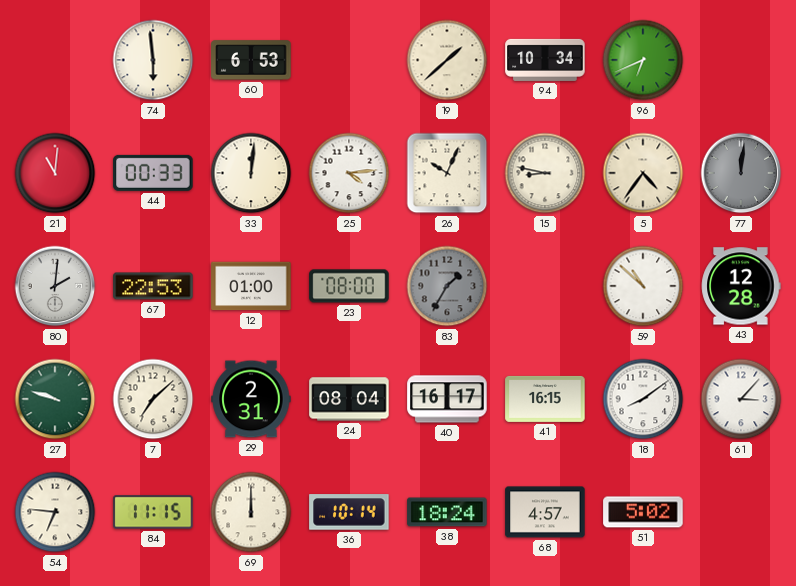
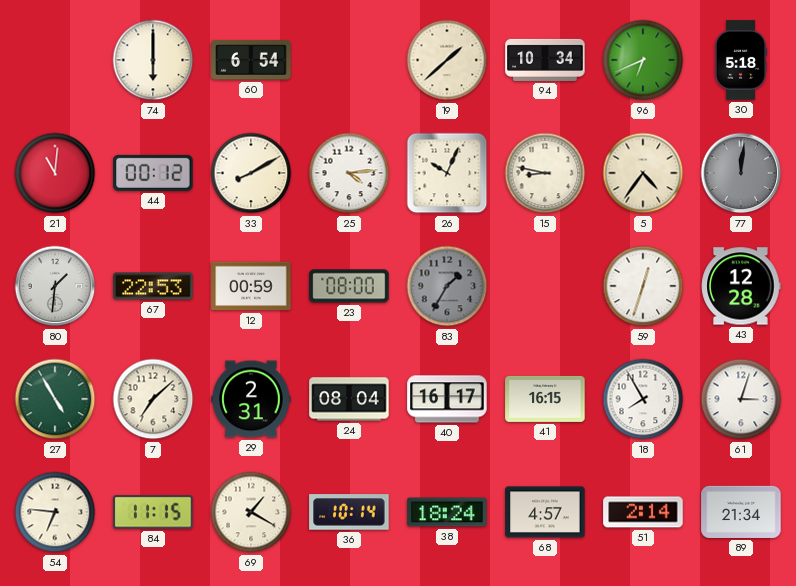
74: 5:59 -> 6:00 (153, 60)
60: 6:53 -> 6:54 (251, 60)
30: none -> 5:18 (741, 60)
44: 00:33 -> 00:12 (153, 173)
33: 12:01 -> 8:10 (251, 173)
80: 2:01 -> 1:31 (55, 286)
12: 01:00 -> 00:59 (251, 286)
59: 10:52 -> 12:33 (643, 286)
27: 9:48 -> 4:55 (55, 399)
18: 8:09 -> 7:55 (643, 399)
61: 3:07 -> 3:03 (741, 399)
69: 12:00 -> 1:20 (251, 512)
51: 5:02 -> 2:14 (643, 512)
89: none -> 21:34 (741, 512)
